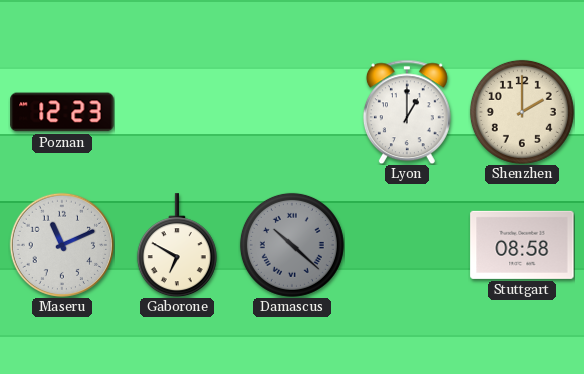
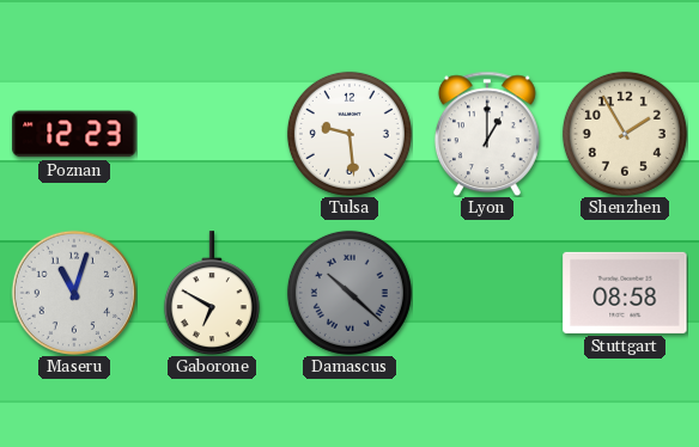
Tulsa: none -> 9:29 (349, 134)
Shenzhen: 2:00 -> 1:55 (625, 134)
Maseru: 11:11 -> 11:03 (74, 293)
